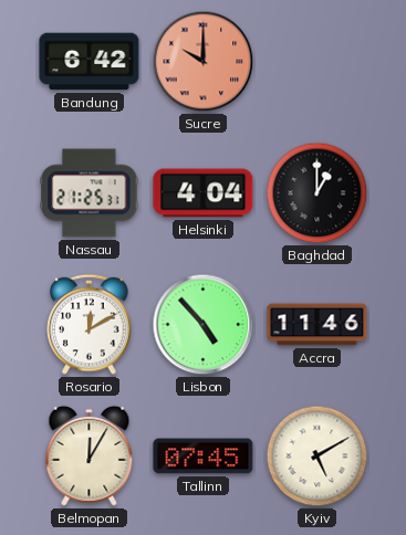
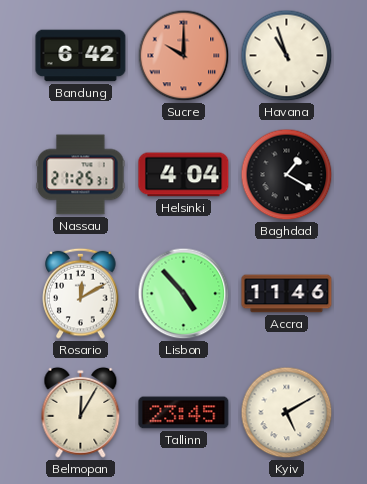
Havana: none -> 10:57 (287, 56)
Baghdad: 1:00 -> 1:20 (287, 175)
Tallinn: 07:45 -> 23:45 (184, 413)
